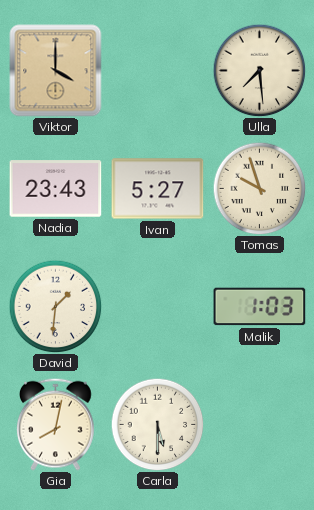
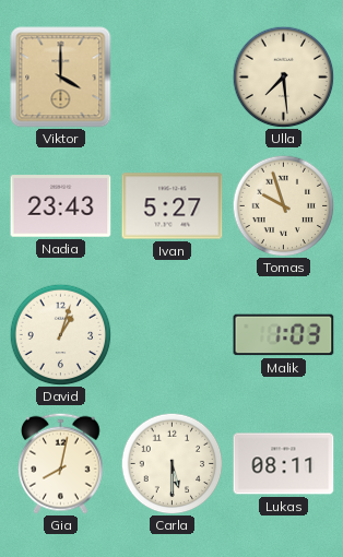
David: 1:31 -> 1:03 (60, 334)
Lukas: none -> 08:11 (284, 464)
